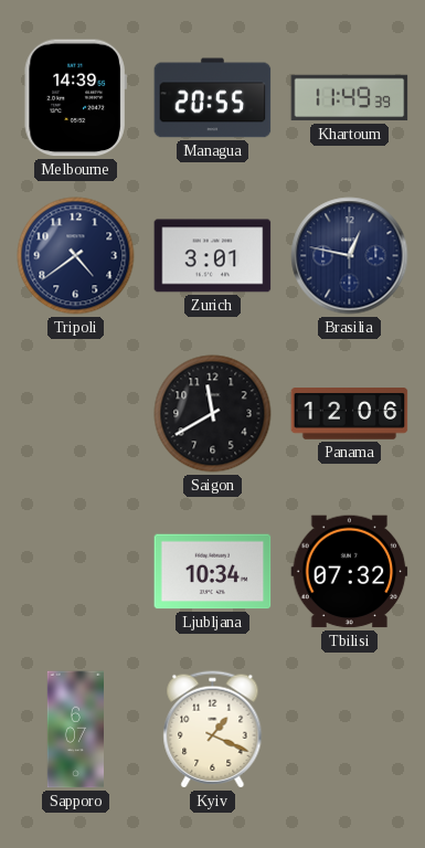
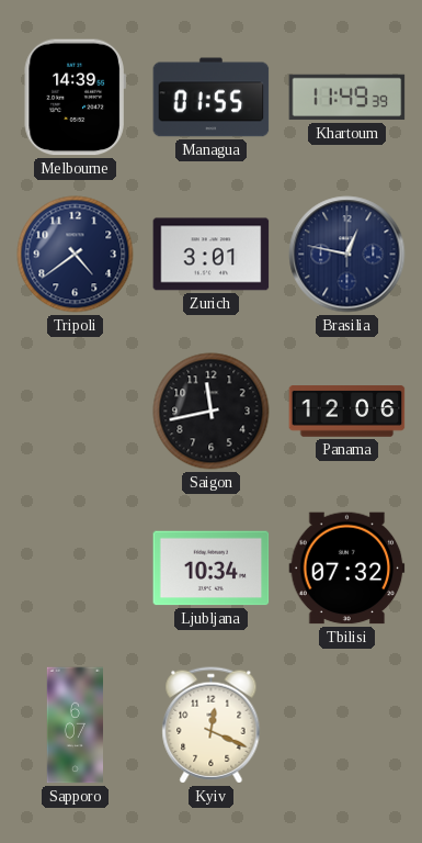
Managua: 20:55 -> 01:55 (212, 98)
Saigon: 11:40 -> 11:43 (212, 412)
Kyiv: 1:19 -> 12:19 (212, 726)
